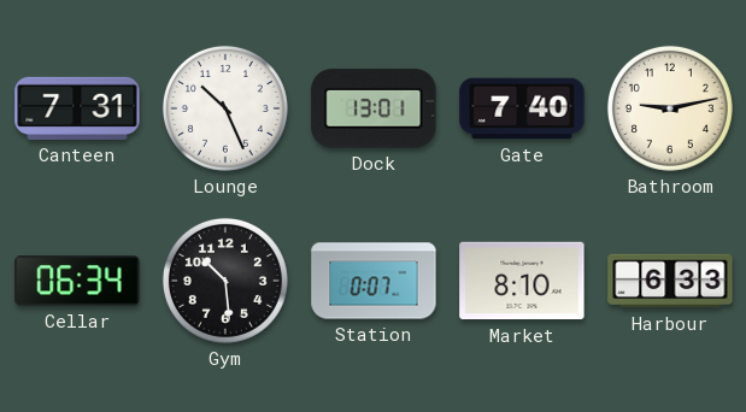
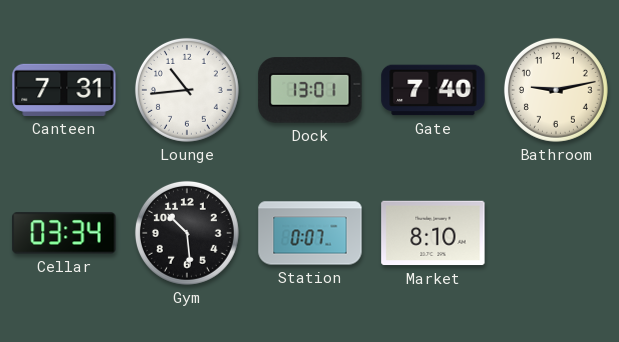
Lounge: 10:26 -> 10:44 (187, 90)
Cellar: 06:34 -> 03:34 (64, 233)
Harbour: 6:33 -> none (670, 281)
